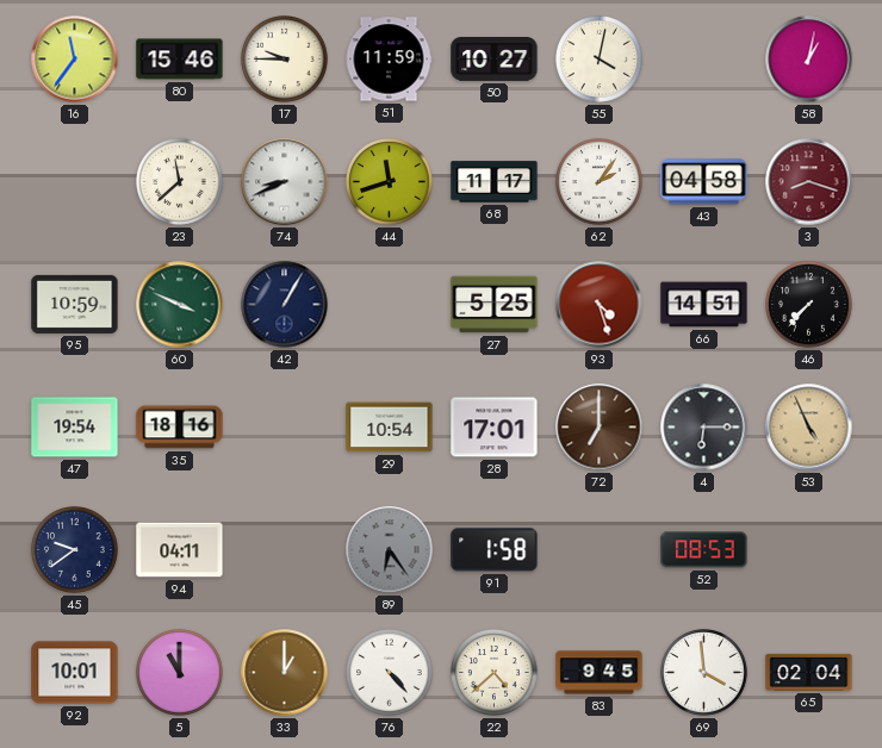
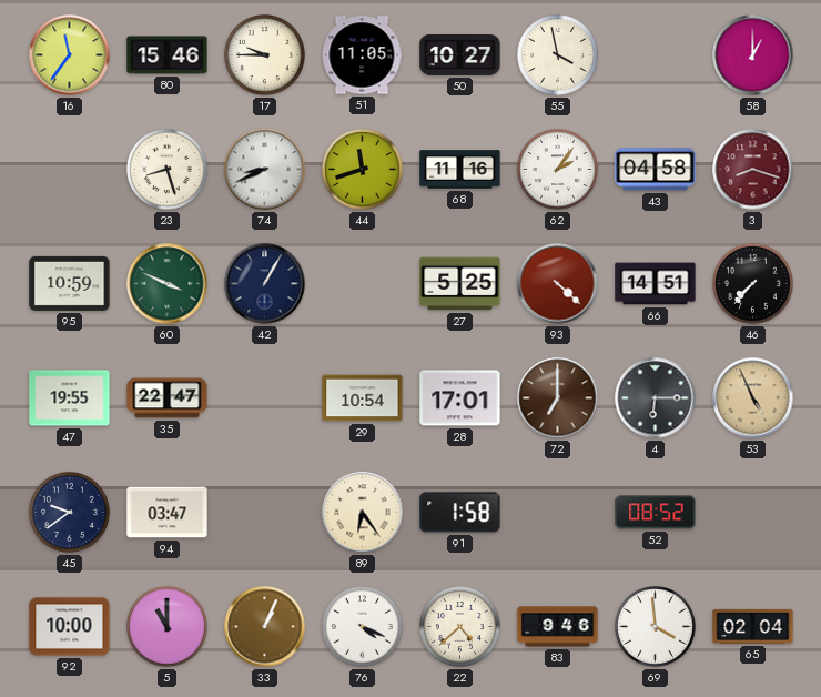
51: 11:59 -> 11:05 (362, 55)
55: 4:02 -> 3:58 (558, 55)
58: 1:02 -> 1:00 (753, 55)
23: 11:38 -> 8:27 (168, 170)
68: 11:17 -> 11:16 (460, 170)
93: 4:27 -> 4:22 (558, 284)
47: 19:54 -> 19:55 (70, 398)
35: 18:16 -> 22:47 (168, 398)
94: 04:11 -> 03:47 (168, 513)
89 dial: grey -> cream (363, 513)
52: 08:53 -> 08:52 (656, 513)
92: 10:01 -> 10:00 (70, 627)
33: 1:00 -> 1:04 (265, 627)
76: 4:23 -> 4:19 (363, 627)
83: 9:45 -> 9:46 (558, 627)
